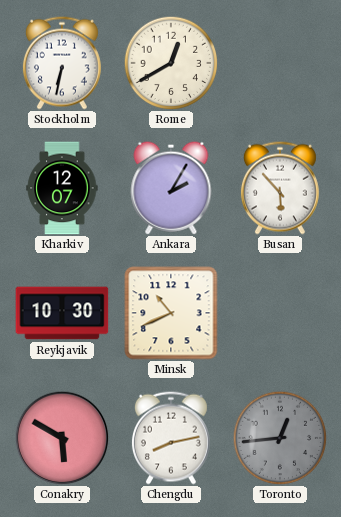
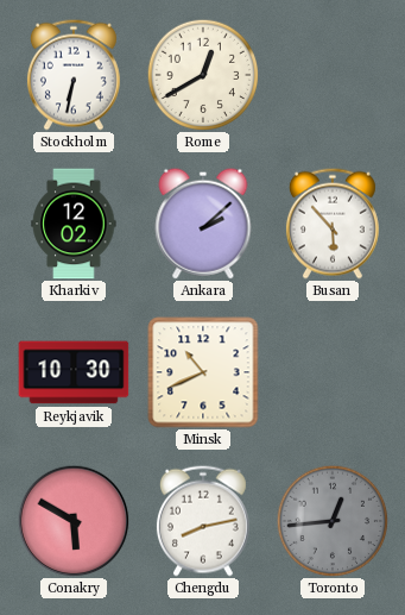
Kharkiv: 12:07 -> 12:02 (74, 224)
Ankara: 2:05 -> 2:08 (203, 224)
